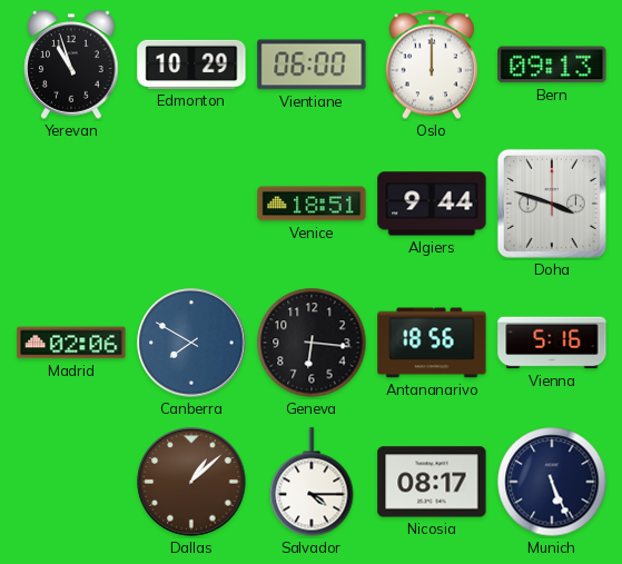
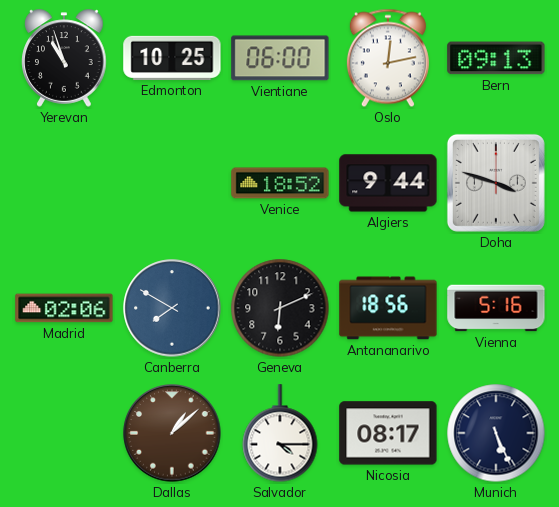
Edmonton: 10:29 -> 10:25 (172, 58)
Oslo: 12:00 -> 12:13 (388, 58)
Venice: 18:51 -> 18:52 (280, 183)
Geneva: 6:16 -> 6:11 (280, 308)
